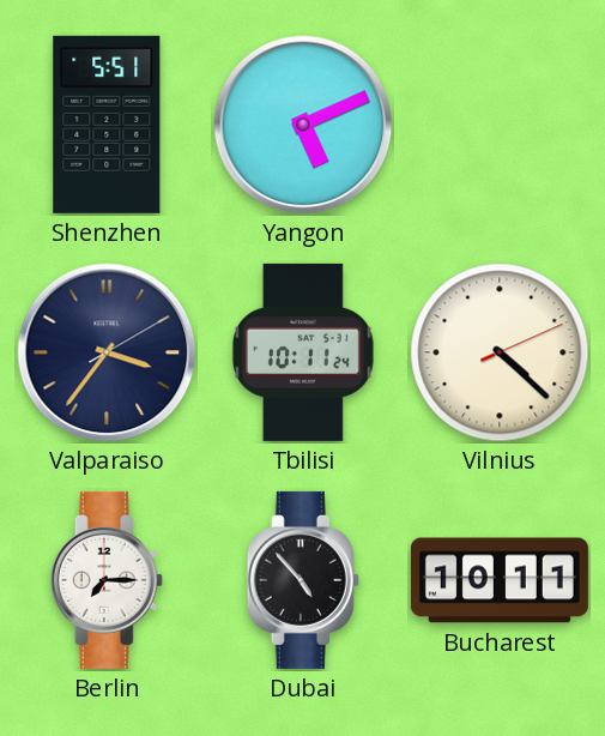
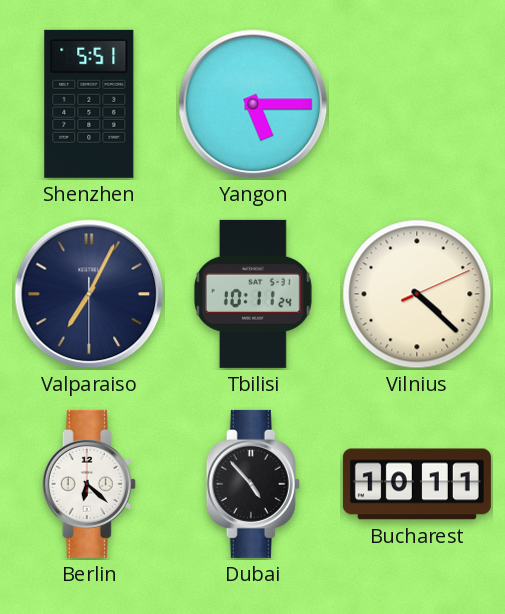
Yangon: 5:11 -> 5:15 (253, 104)
Valparaiso: 3:36 -> 7:04 (89, 294)
Berlin: 7:15 -> 6:22 (89, 484)
